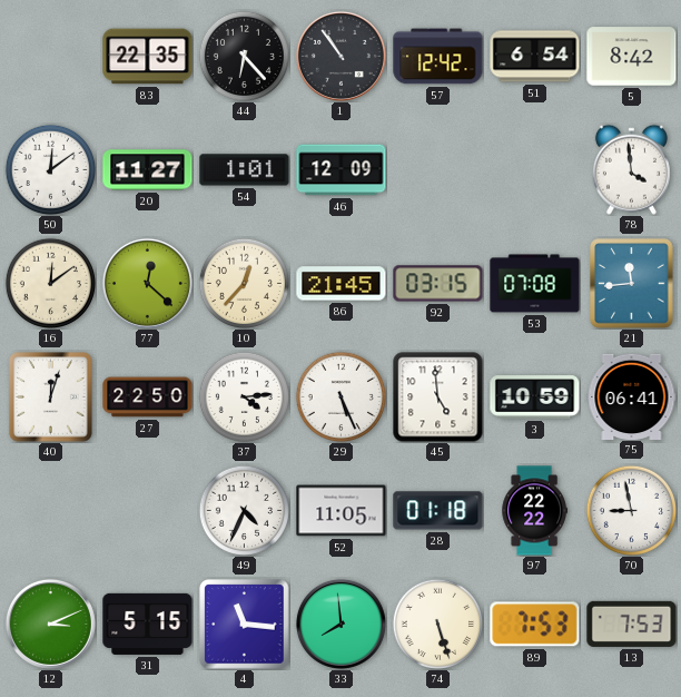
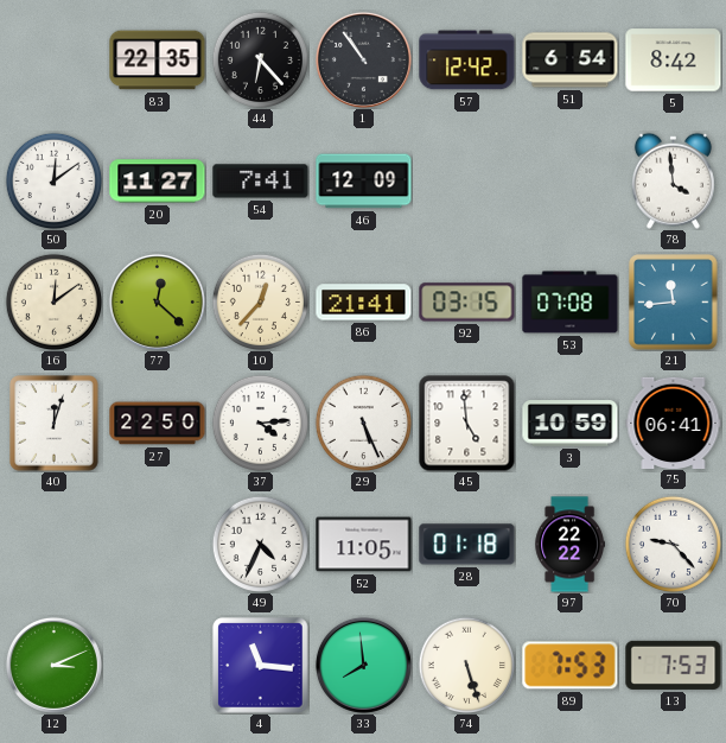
54: 1:01 -> 7:41 (261, 182)
86: 21:45 -> 21:41 (364, 303)
70: 8:58 -> 9:23 (673, 544)
31: 5:15 -> none (148, 624)
